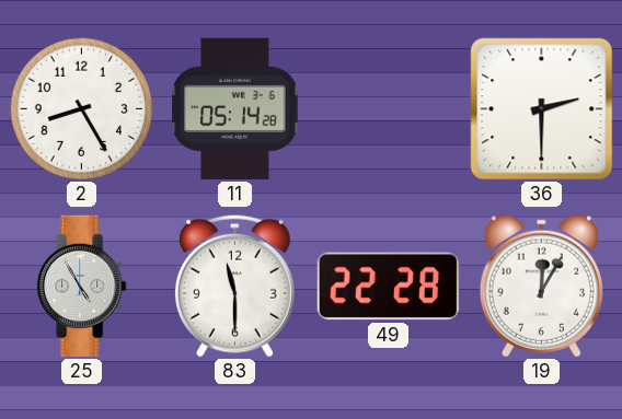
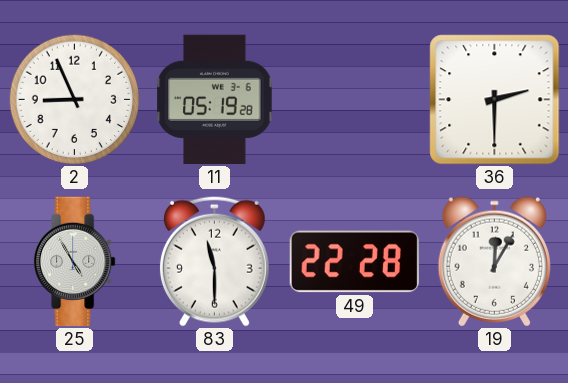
2: 8:25 -> 8:56 (75, 100)
11: 05:14 -> 05:19 (215, 100)
